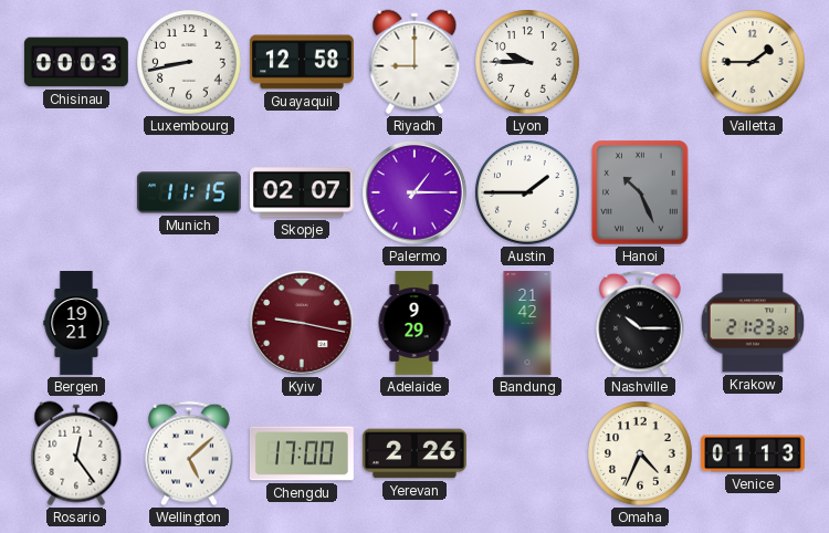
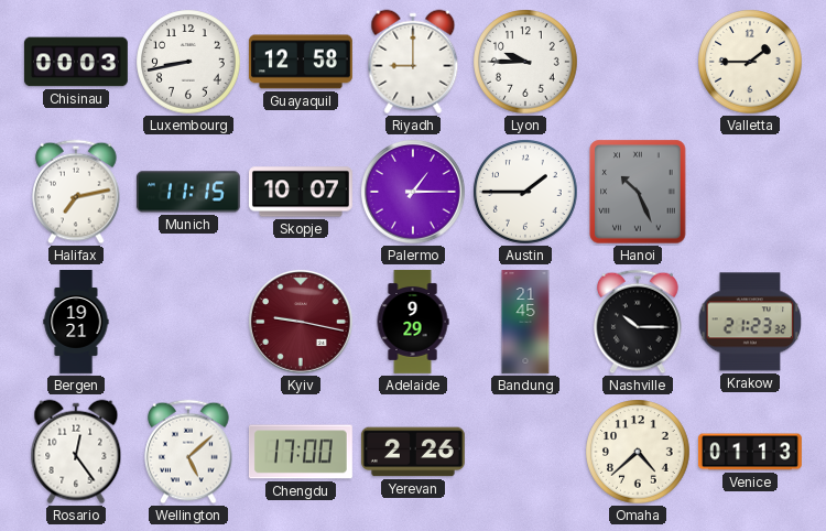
Halifax: none -> 7:13 (76, 192)
Skopje: 02:07 -> 10:07 (301, 192)
Bandung: 21:42 -> 21:45 (525, 323)
Omaha: 4:34 -> 4:38 (638, 452)
